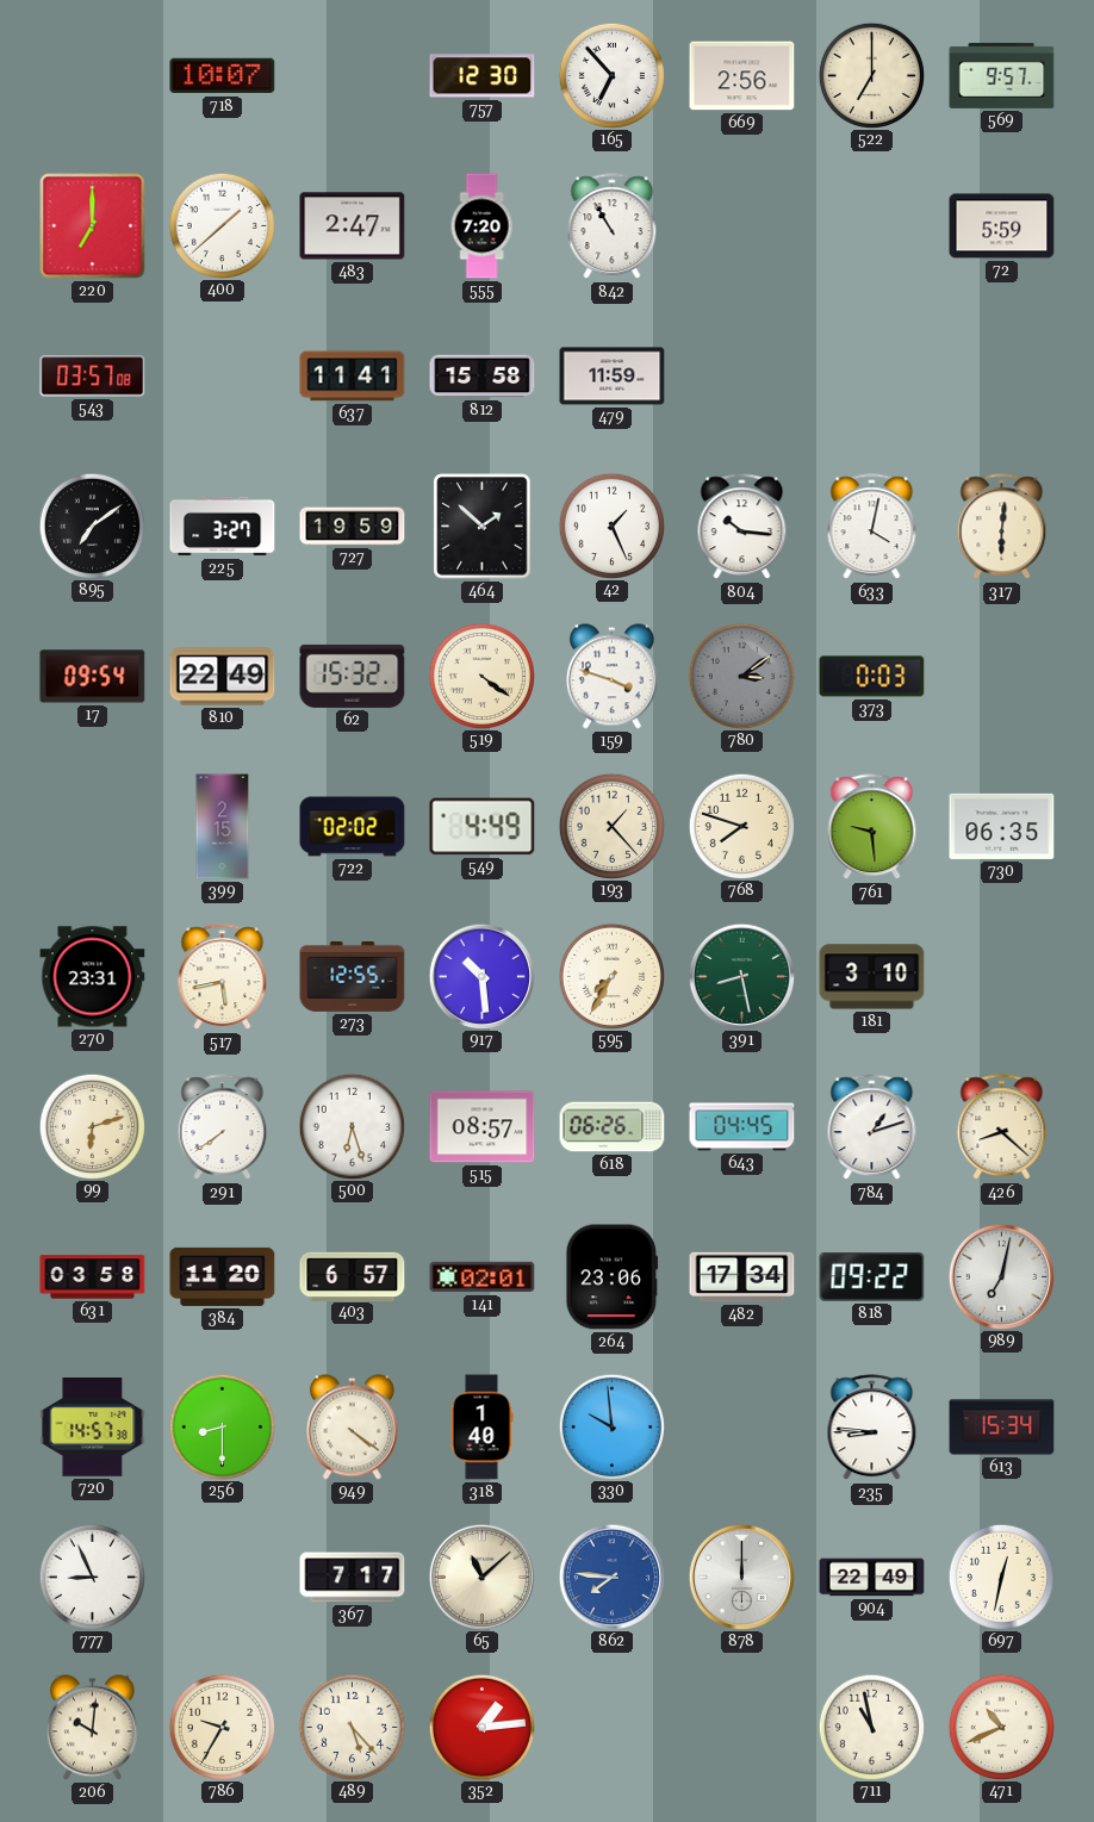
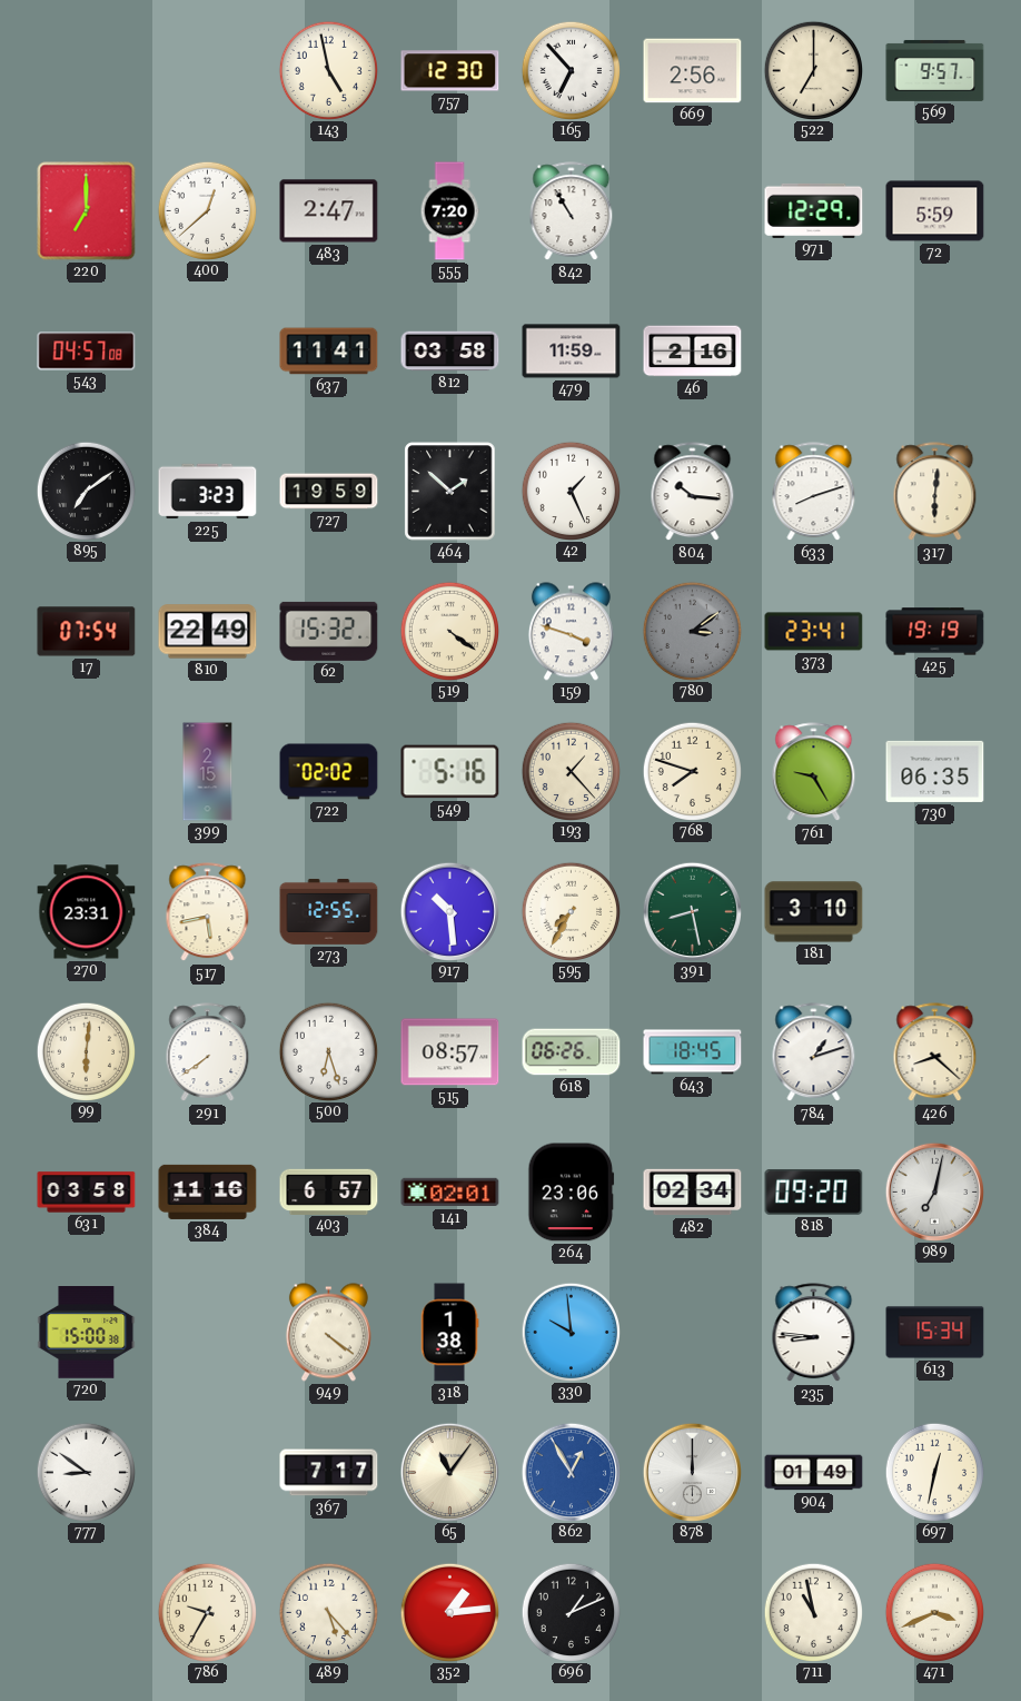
718: 10:07 -> none (223, 76)
143: none -> 4:58 (328, 70)
400: 1:38 -> 12:38 (207, 210)
971: none -> 12:29 (814, 210)
543: 03:57 -> 04:57 (87, 352)
812: 15:58 -> 03:58 (450, 352)
46: none -> 2:16 (693, 352)
225: 3:27 -> 3:23 (208, 492)
633: 4:02 -> 8:12 (814, 492)
17: 09:54 -> 07:54 (87, 632)
373: 0:03 -> 23:41 (814, 632)
425: none -> 19:19 (935, 632)
549: 4:49 -> 5:16 (450, 772)
761: 9:29 -> 9:25 (814, 772)
99: 6:12 -> 6:01 (86, 1051)
643: 04:45 -> 18:45 (693, 1052)
384: 11:20 -> 11:16 (208, 1191)
482: 17:34 -> 02:34 (693, 1193)
818: 09:22 -> 09:20 (814, 1193)
720: 14:57 -> 15:00 (87, 1333)
256: 8:30 -> none (222, 1426)
318: 1:40 -> 1:38 (449, 1333)
777: 8:56 -> 8:51 (86, 1472)
65: 11:08 -> 11:06 (449, 1472)
862: 7:46 -> 12:55 (571, 1472)
904: 22:49 -> 01:49 (814, 1473)
206: 10:01 -> none (92, 1728)
696: none -> 1:11 (571, 1612)
471: 10:41 -> 3:41 (934, 1612)
